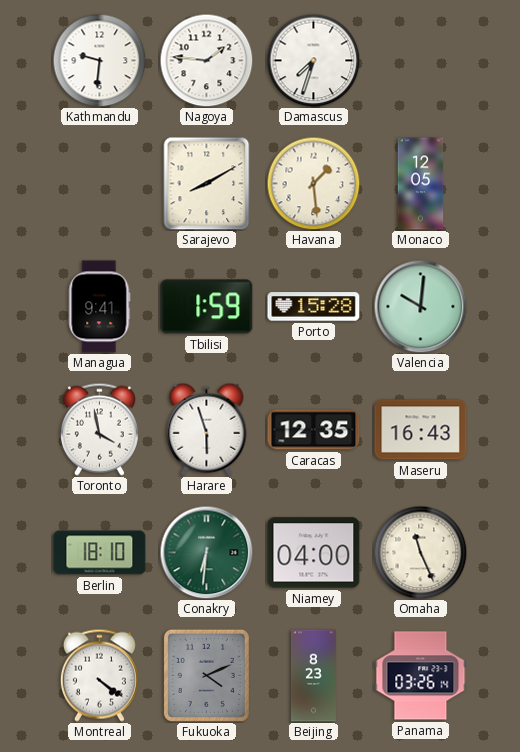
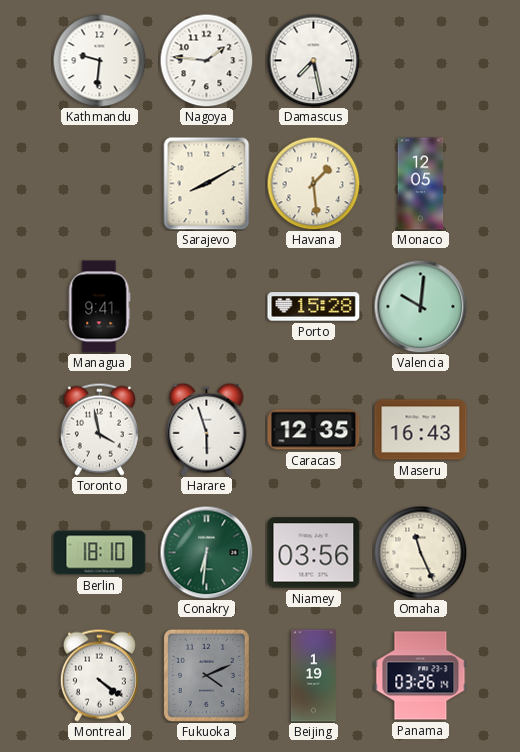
Damascus: 7:33 -> 7:28 (313, 60)
Tbilisi: 1:59 -> none (207, 307)
Niamey: 04:00 -> 03:56 (314, 553)
Beijing: 8:23 -> 1:19 (314, 676)
